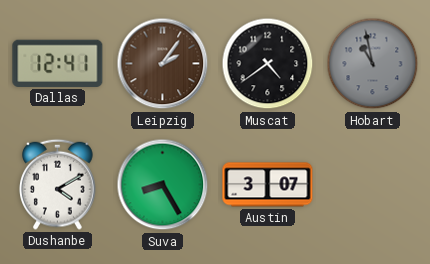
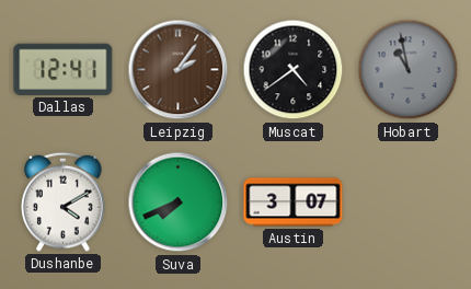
Suva: 8:25 -> 7:41 (179, 203)
